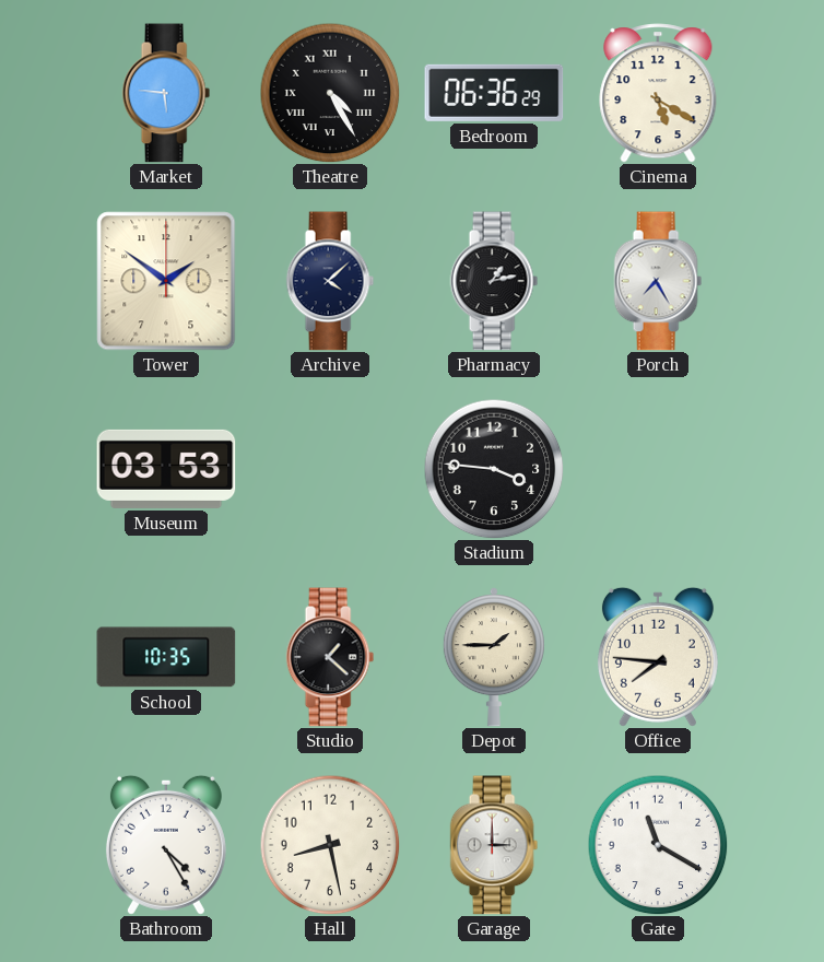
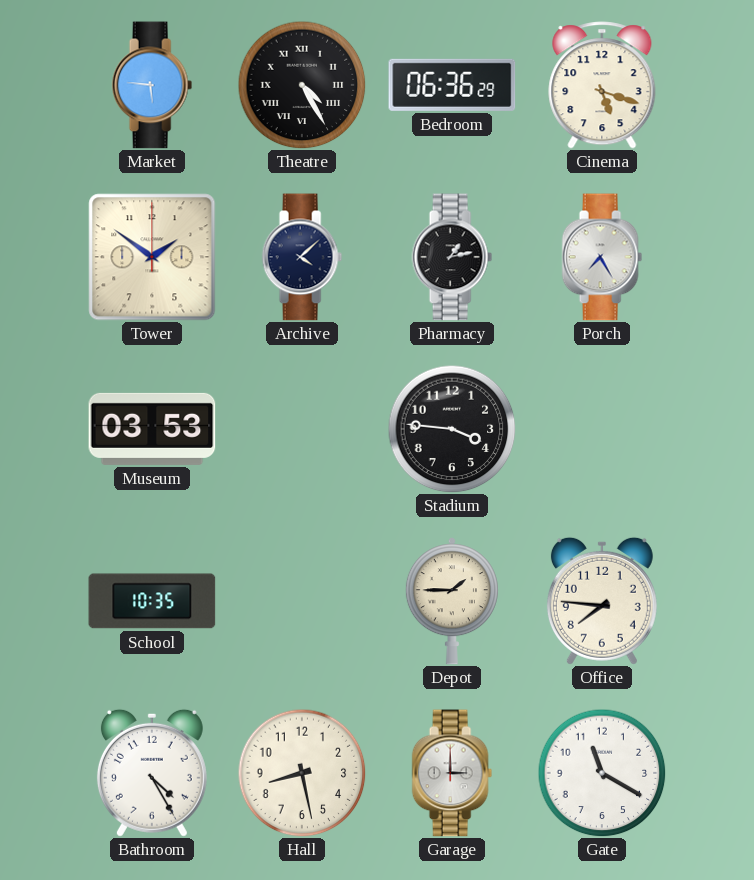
Cinema: 5:20 -> 5:18 (602, 85)
Studio: 1:22 -> none (330, 657)
